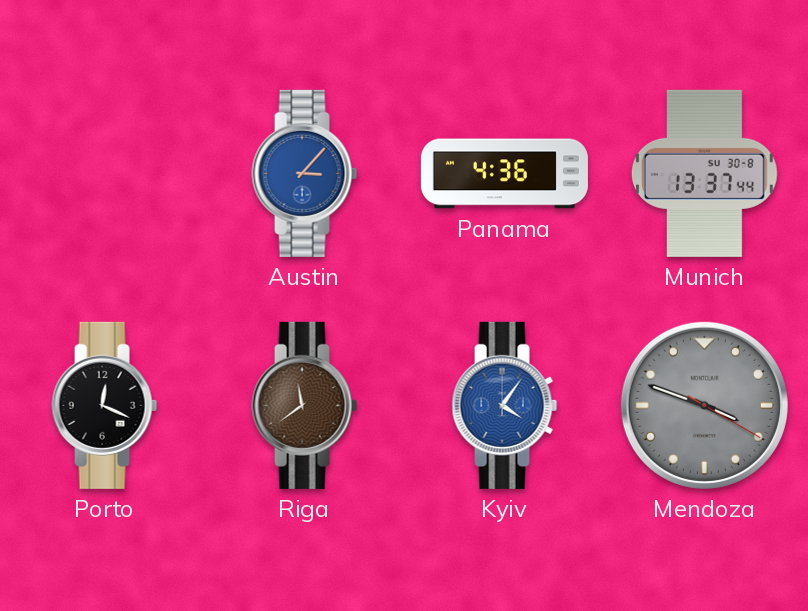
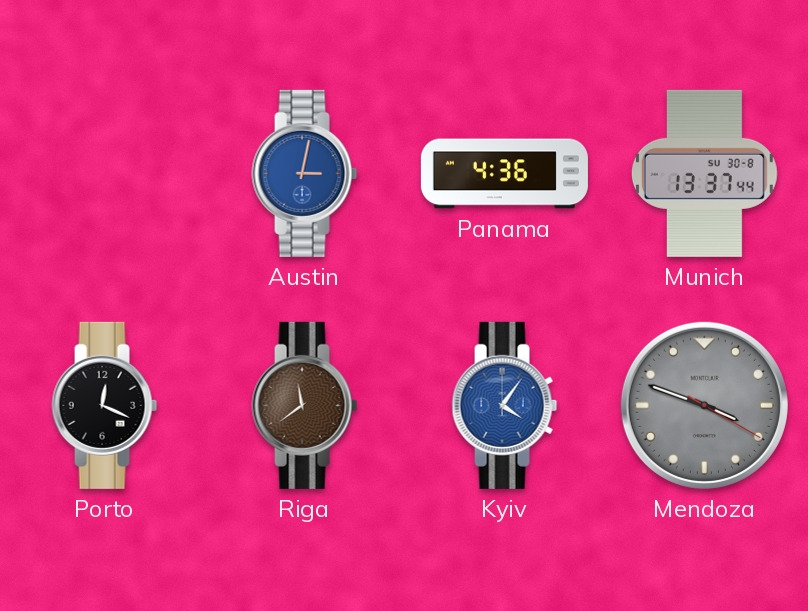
Austin: 3:07 -> 3:02 (305, 173)
